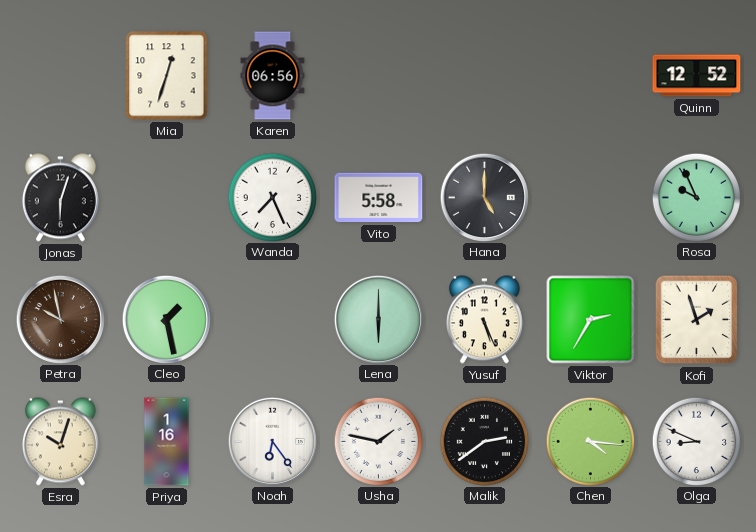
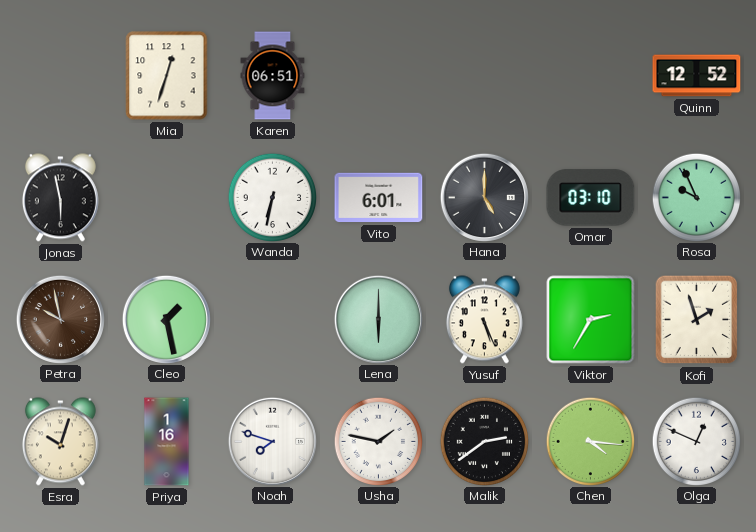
Karen: 06:56 -> 06:51 (273, 76)
Jonas: 6:03 -> 5:58 (60, 198)
Wanda: 7:26 -> 6:32 (272, 197)
Vito: 5:58 -> 6:01 (379, 198)
Omar: none -> 03:10 (591, 198)
Noah: 6:24 -> 7:48 (272, 441)
Olga: 8:49 -> 12:49 (696, 441)
